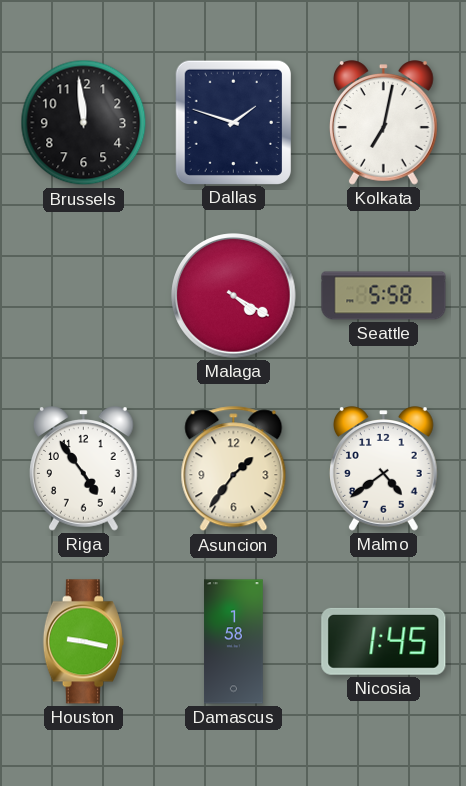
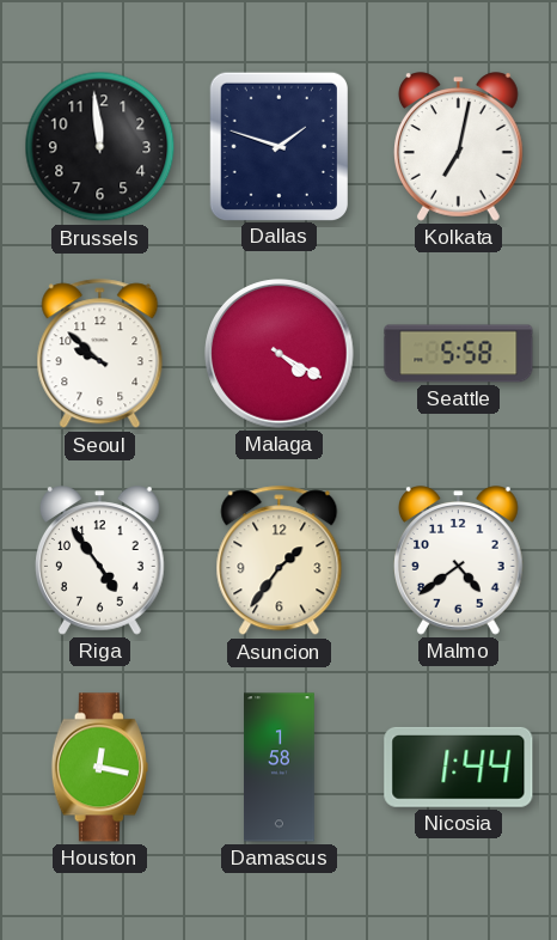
Seoul: none -> 9:52 (100, 354)
Houston: 9:17 -> 12:17 (99, 768)
Nicosia: 1:45 -> 1:44 (459, 767)
